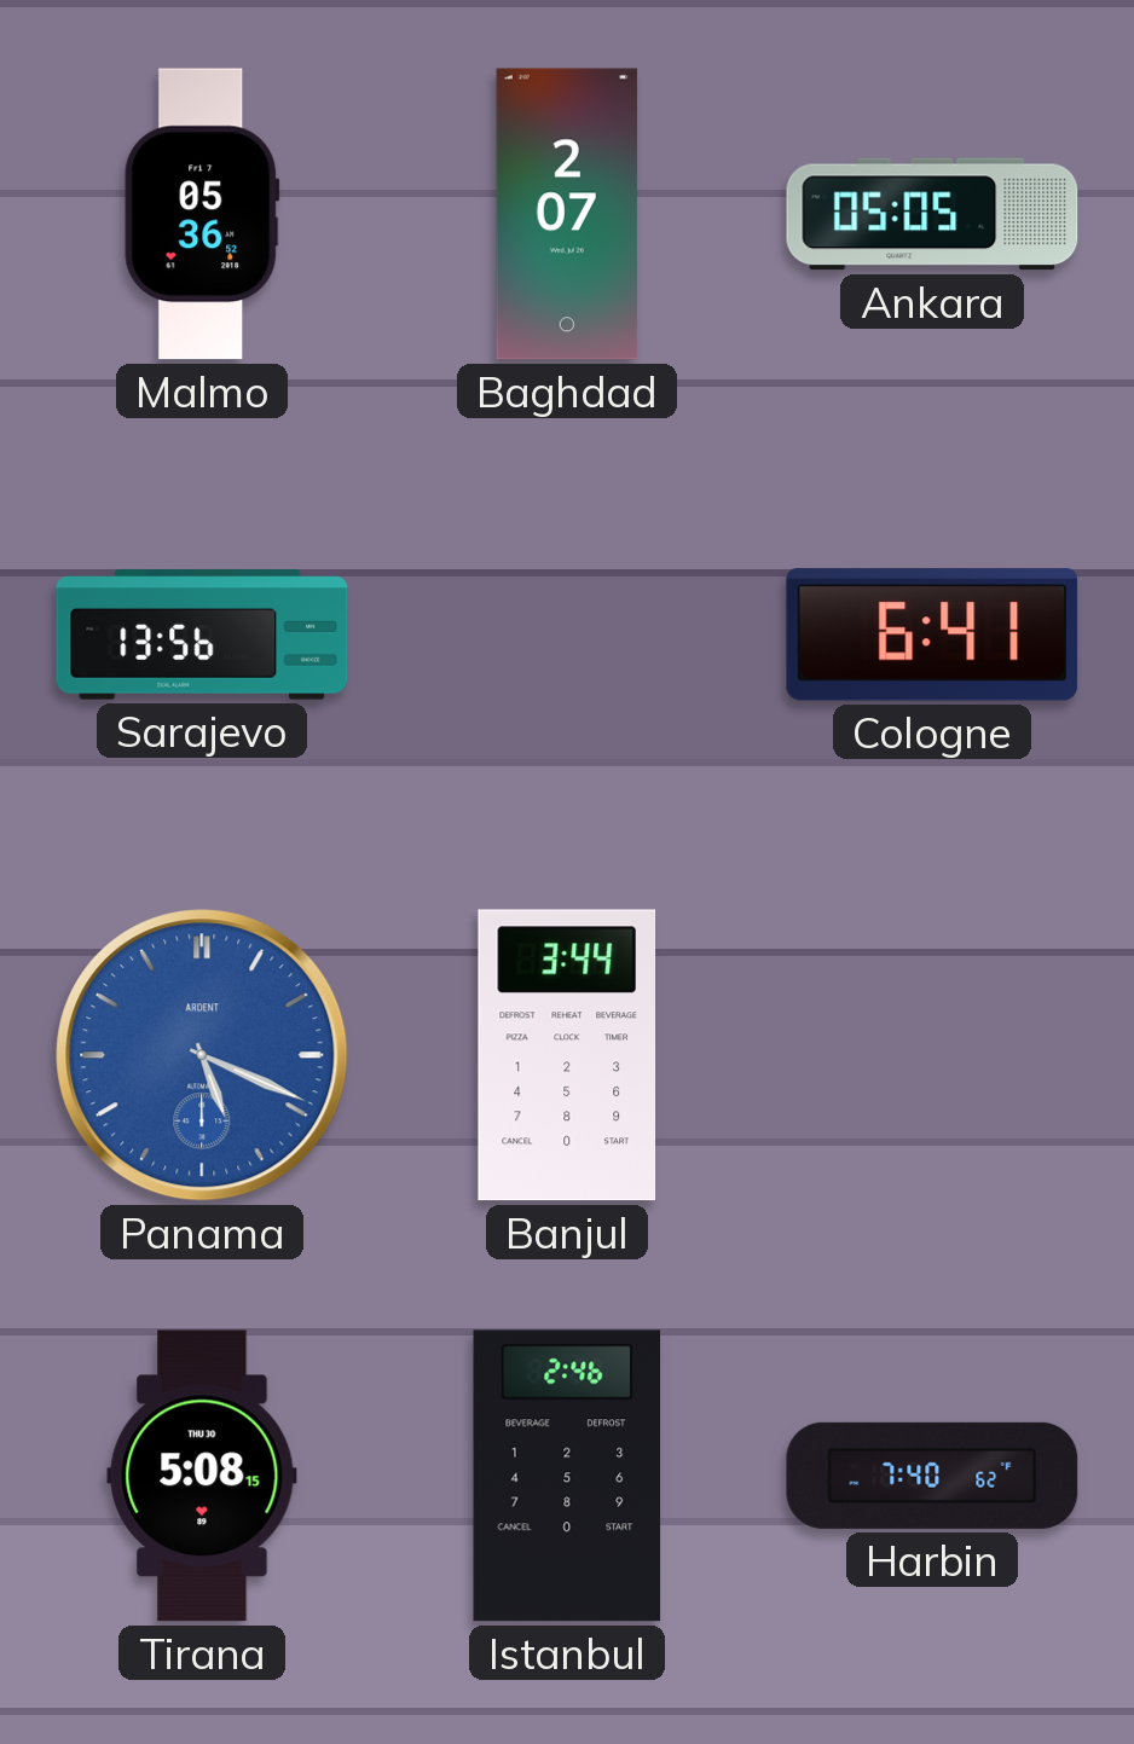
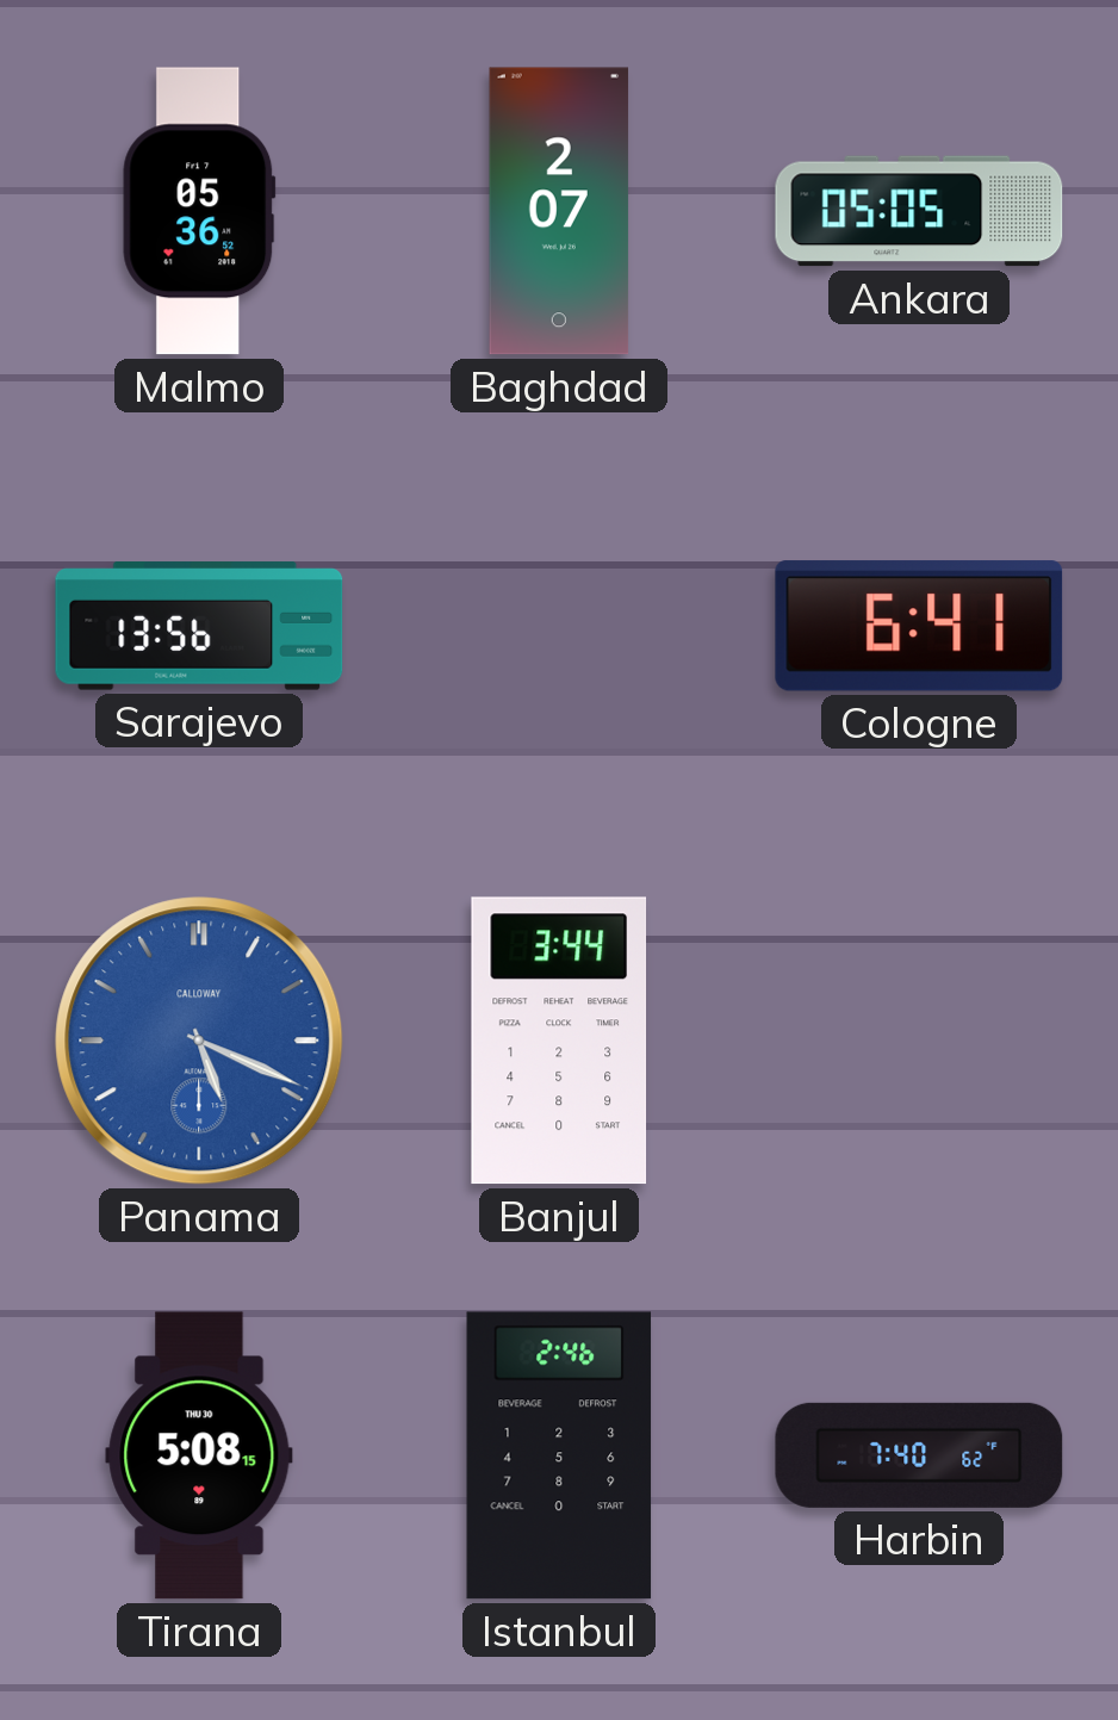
Panama brand: ARDENT -> CALLOWAY (199, 1041)
